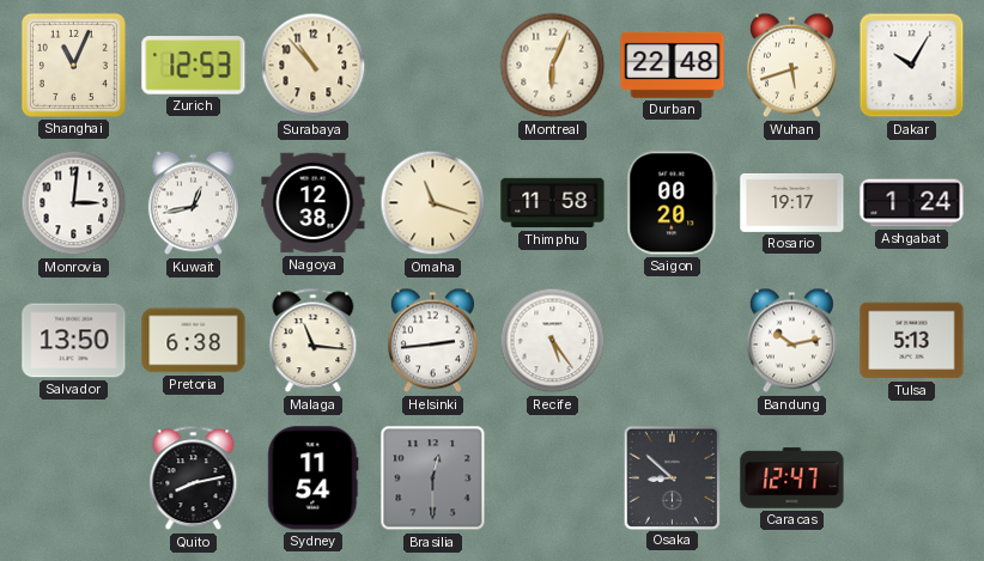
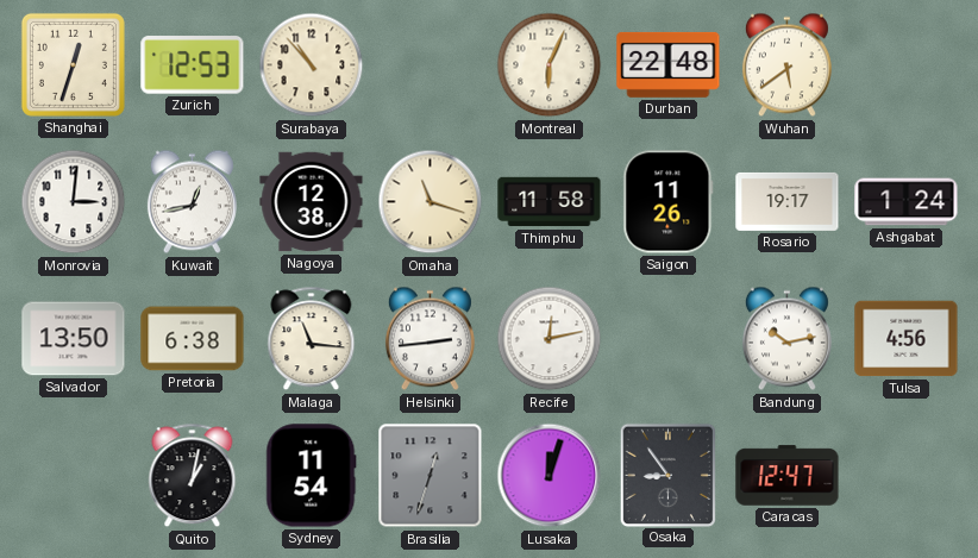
Shanghai: 11:04 -> 12:33 (73, 64)
Wuhan: 5:42 -> 5:39 (786, 65)
Dakar: 10:05 -> none (912, 66)
Saigon: 00:20 -> 11:26 (669, 202)
Recife: 5:24 -> 12:13 (550, 339)
Tulsa: 5:13 -> 4:56 (907, 339)
Quito: 8:13 -> 1:02 (193, 476)
Brasilia: 12:30 -> 12:33 (431, 476)
Lusaka: none -> 12:03 (550, 476)
Osaka: 8:52 -> 8:54 (667, 475)
